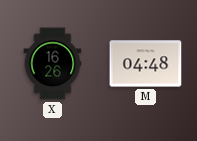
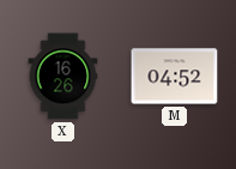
M: 04:48 -> 04:52 (175, 77)
